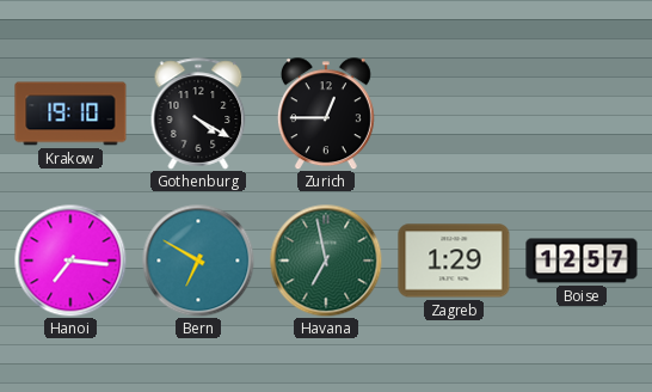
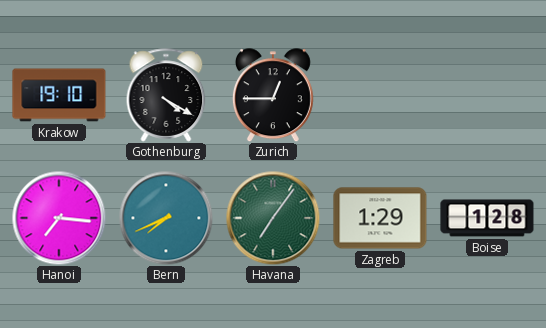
Bern: 6:50 -> 7:41 (166, 218)
Havana: 6:58 -> 7:06 (273, 218)
Boise: 12:57 -> 1:28 (487, 218)
